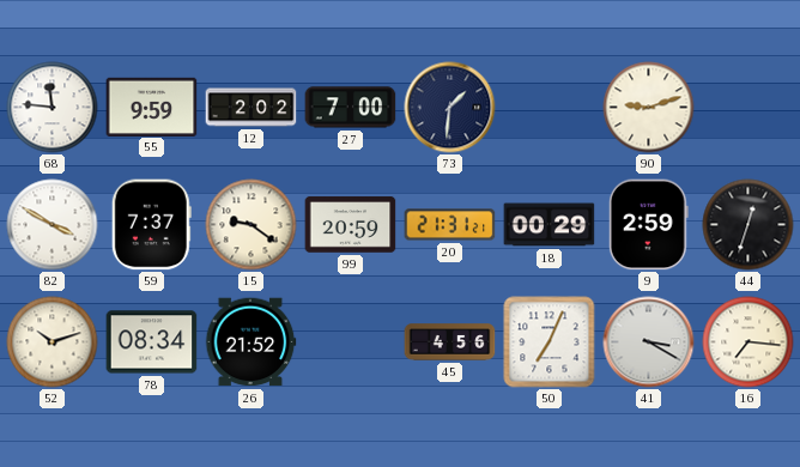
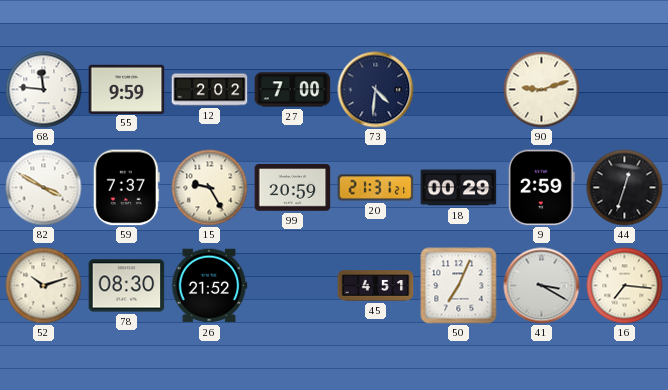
73: 1:31 -> 4:31 (376, 90)
15: 9:21 -> 9:25 (210, 188)
78: 08:34 -> 08:30 (127, 286)
45: 4:56 -> 4:51 (376, 286)
